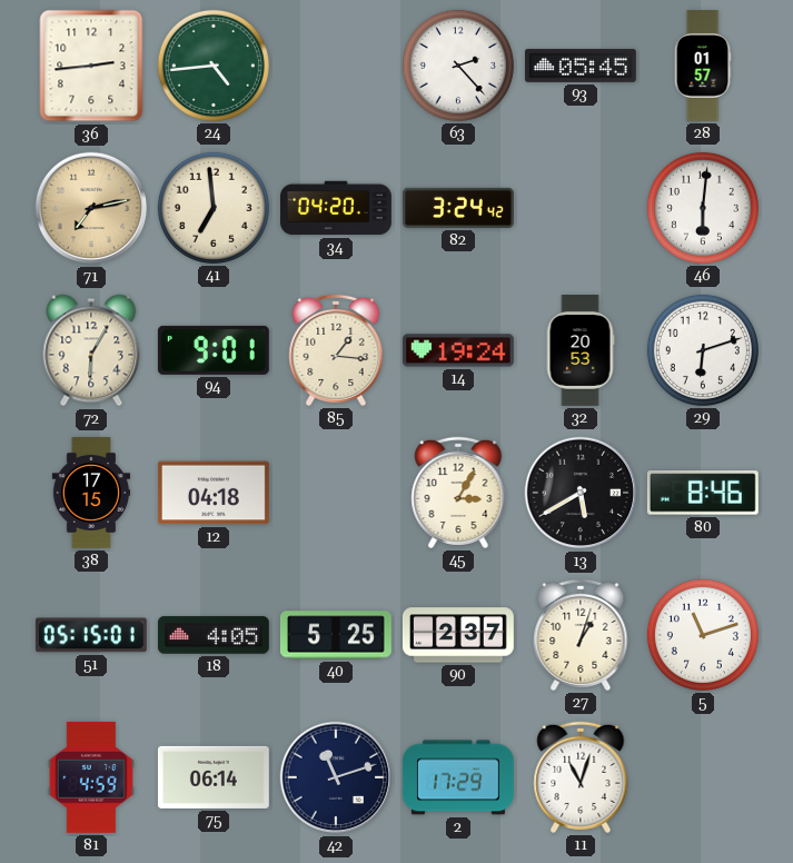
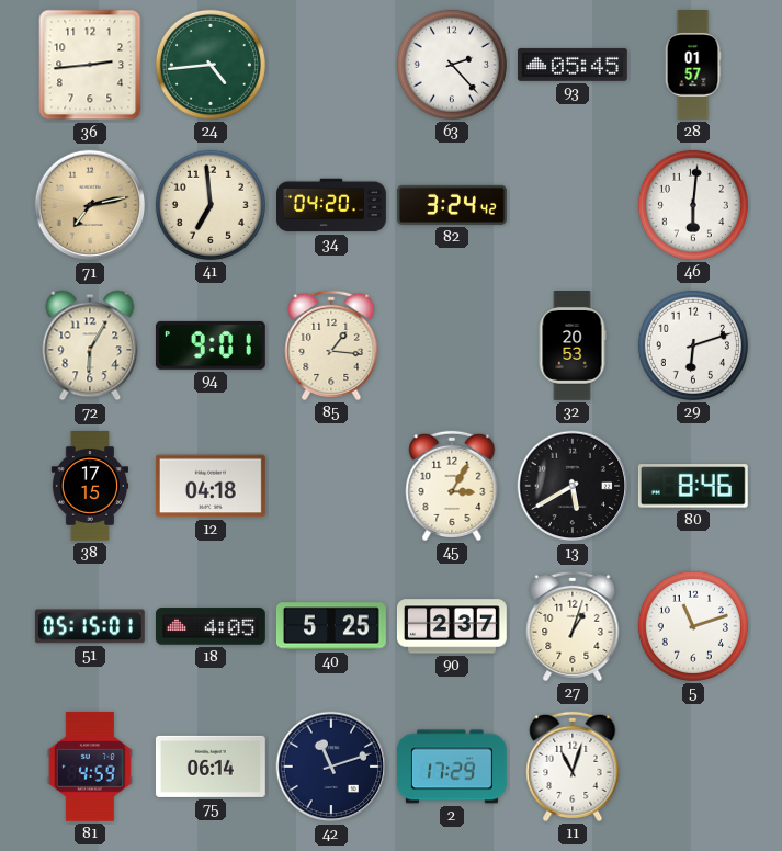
14: 19:24 -> none (458, 350)
